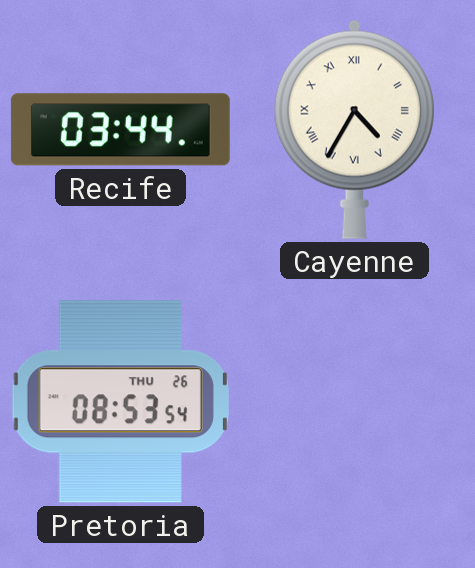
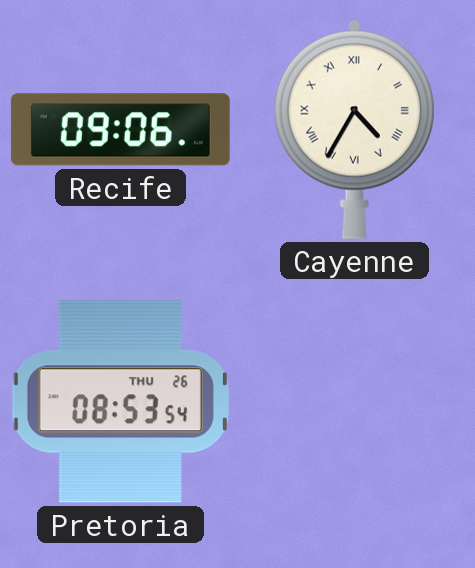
Recife: 03:44 -> 09:06 (120, 130)
